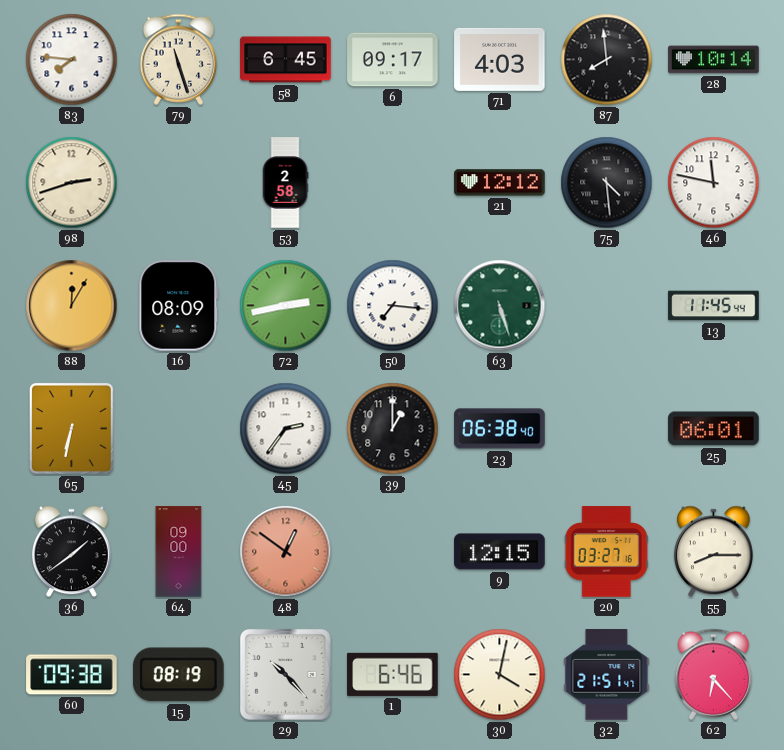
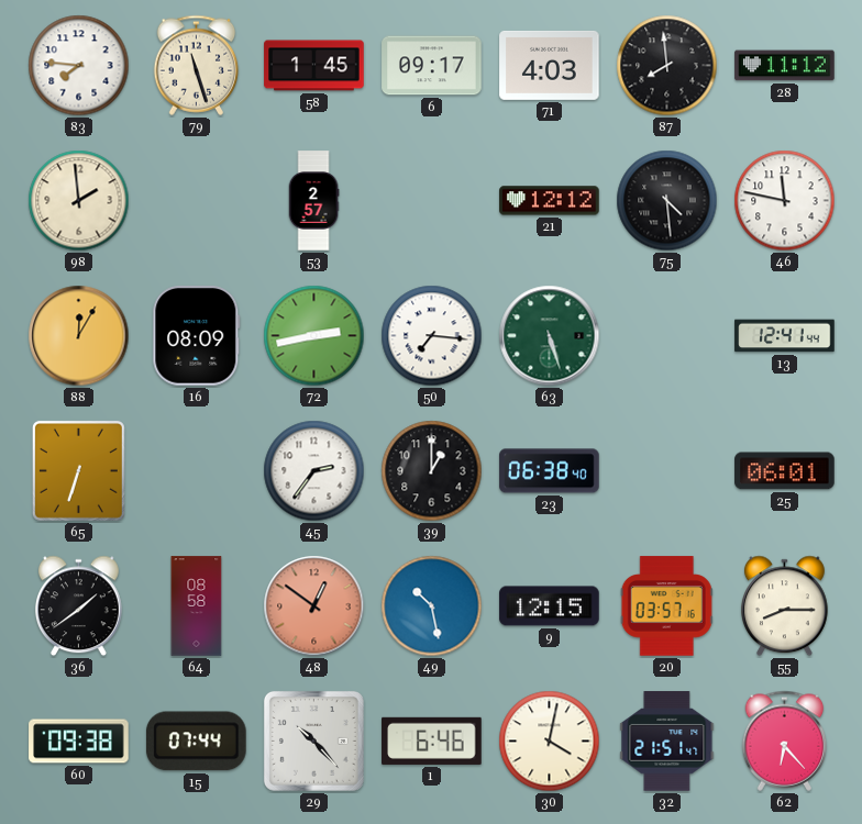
58: 6:45 -> 1:45 (314, 66)
28: 10:14 -> 11:12 (785, 66)
98: 2:42 -> 1:59 (79, 201)
53: 2:58 -> 2:57 (313, 201)
13: 11:45 -> 12:41 (785, 336)
65: 6:32 -> 6:33 (78, 470)
64: 09:00 -> 08:58 (197, 606)
49: none -> 10:28 (432, 606)
20: 03:27 -> 03:57 (666, 606)
15: 08:19 -> 07:44 (196, 742)
